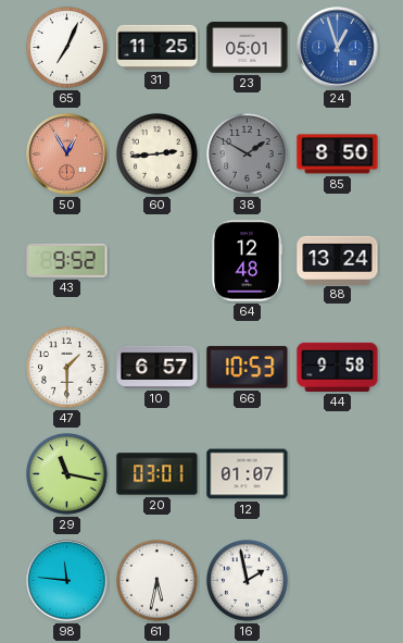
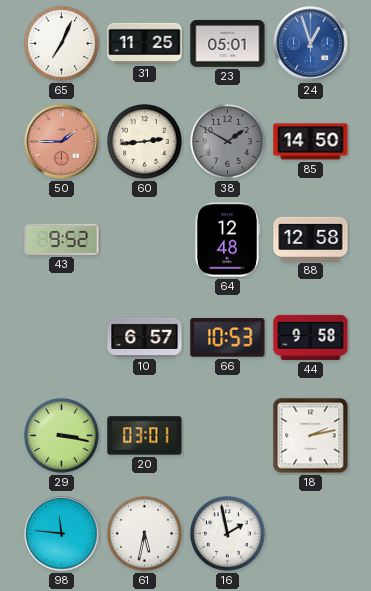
50: 12:55 -> 1:45 (62, 142)
85: 8:50 -> 14:50 (311, 142)
88: 13:24 -> 12:58 (311, 239)
47: 1:30 -> none (67, 368)
29: 11:17 -> 3:17 (62, 436)
12: 01:07 -> none (248, 474)
18: none -> 2:13 (311, 436)
